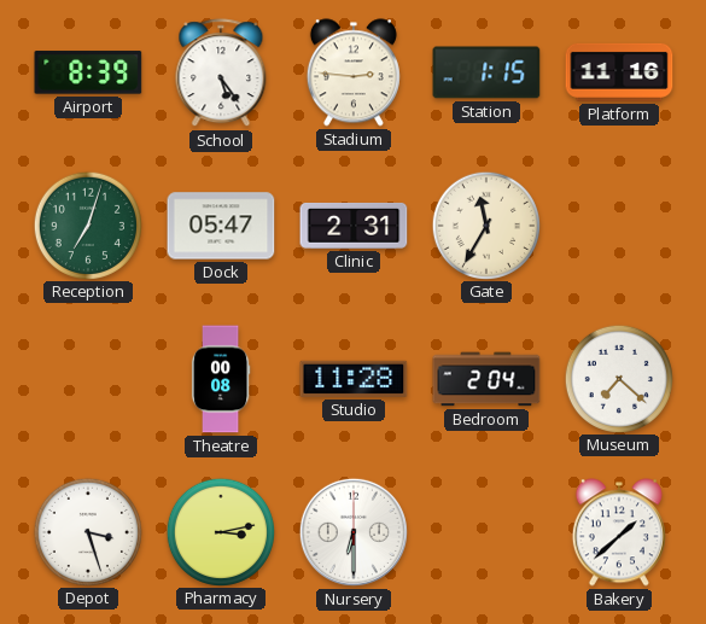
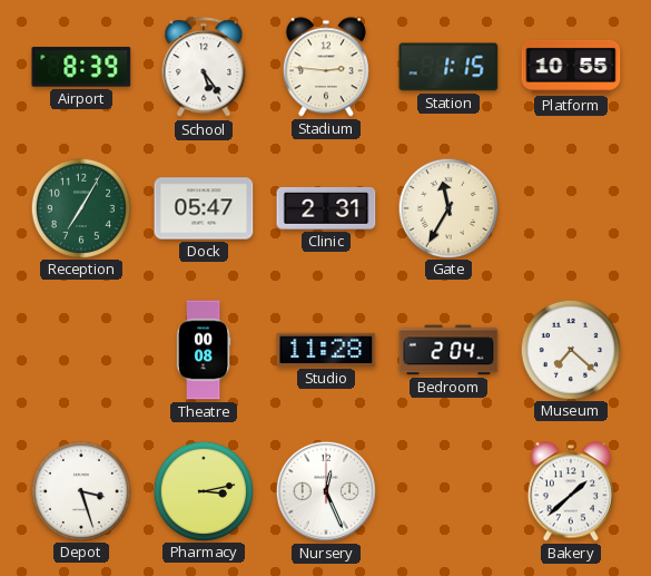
Platform: 11:16 -> 10:55 (571, 67)
Reception: 7:03 -> 7:05 (80, 207)
Nursery: 6:30 -> 12:26 (326, 491)
